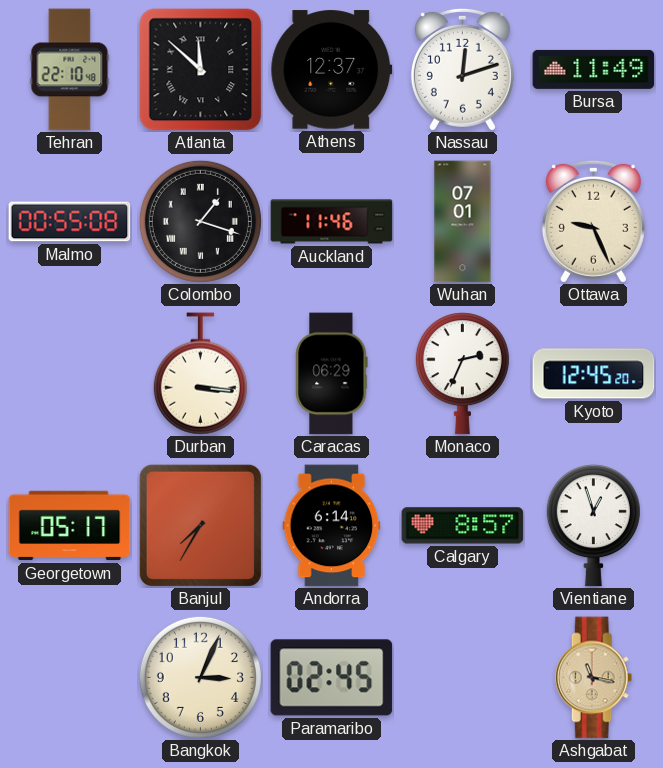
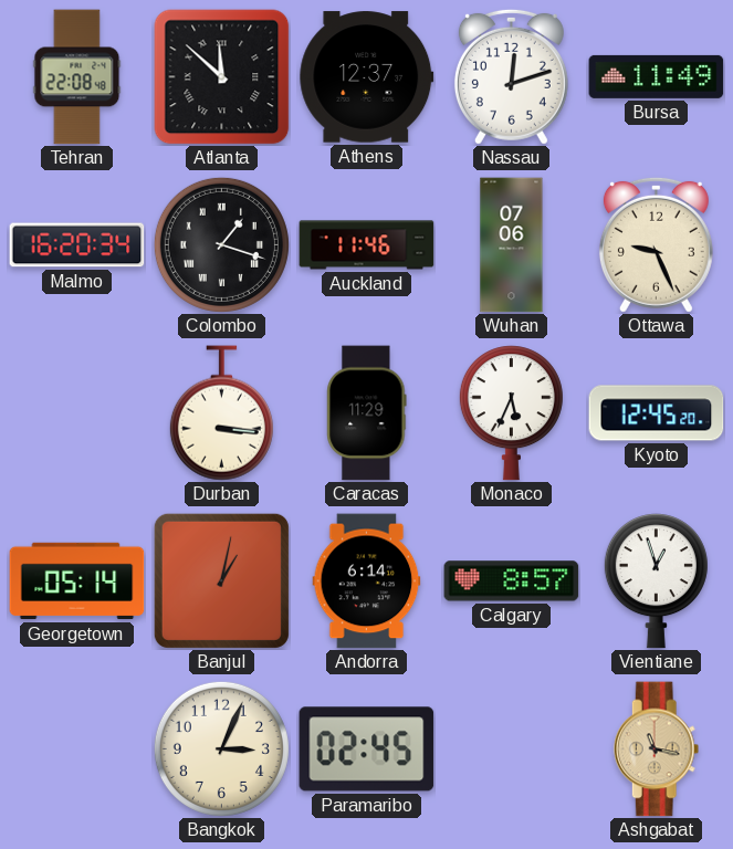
Tehran: 22:10 -> 22:08 (77, 77)
Malmo: 00:55 -> 16:20 (77, 245)
Wuhan: 07:01 -> 07:06 (512, 245)
Caracas: 06:29 -> 11:29 (367, 413)
Monaco: 2:34 -> 5:34 (511, 413)
Georgetown: 05:17 -> 05:14 (77, 581)
Banjul: 7:35 -> 1:02 (221, 580)
